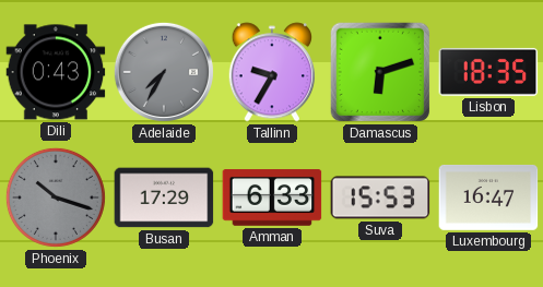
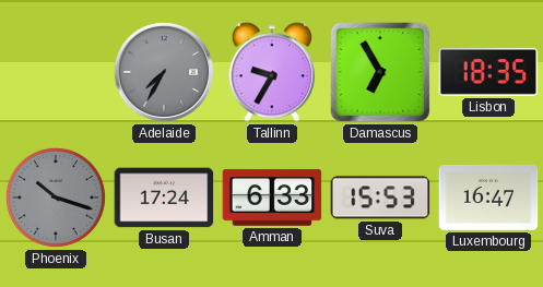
Dili: 0:43 -> none (56, 72)
Damascus: 6:12 -> 6:55 (380, 72)
Busan: 17:29 -> 17:24 (164, 198)
